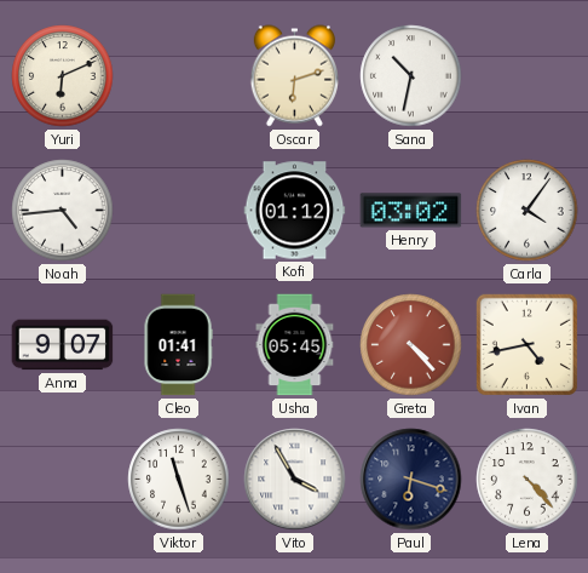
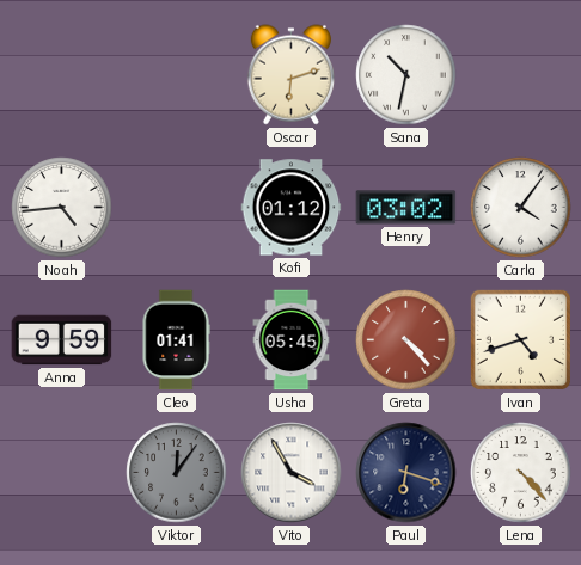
Yuri: 6:11 -> none (63, 76)
Anna: 9:07 -> 9:59 (62, 340)
Ivan: 4:43 -> 4:42 (520, 339)
Viktor: 11:27 -> 12:06 (177, 473)
Viktor dial: white -> grey (177, 473)
